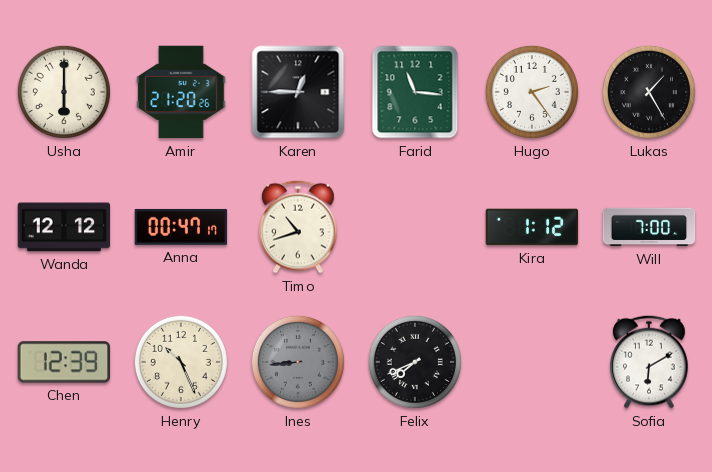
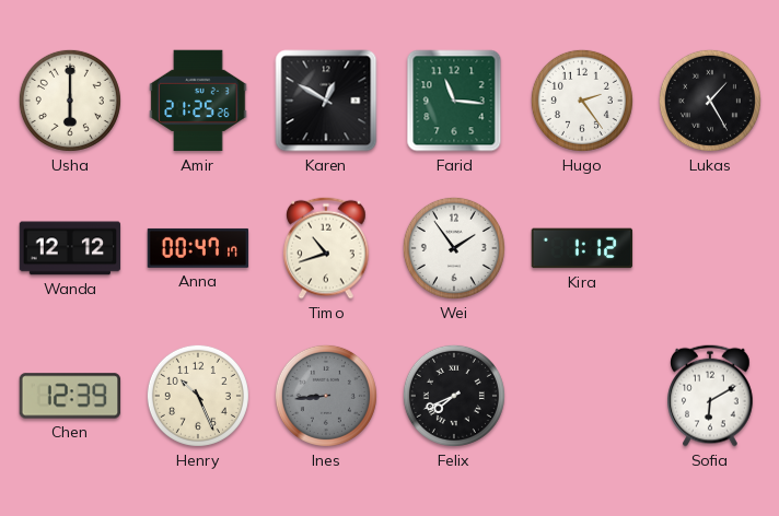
Amir: 21:20 -> 21:25 (198, 101)
Karen: 12:45 -> 12:50 (326, 101)
Wei: none -> 1:54 (454, 248)
Will: 7:00 -> none (649, 227)
